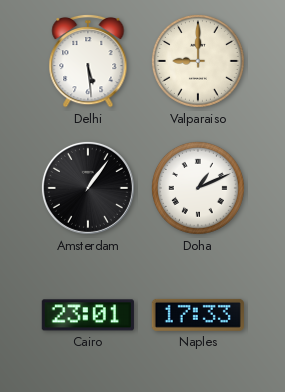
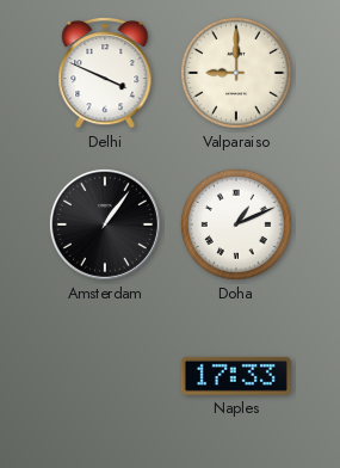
Delhi: 5:29 -> 3:49 (105, 73)
Cairo: 23:01 -> none (88, 315)
